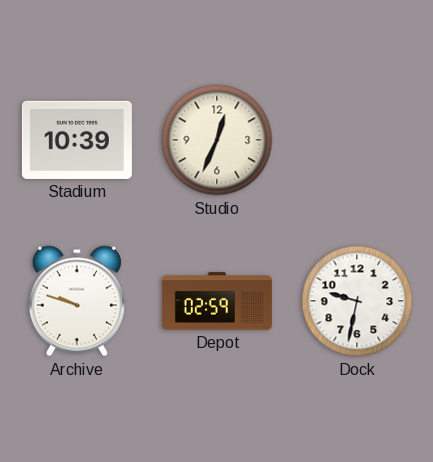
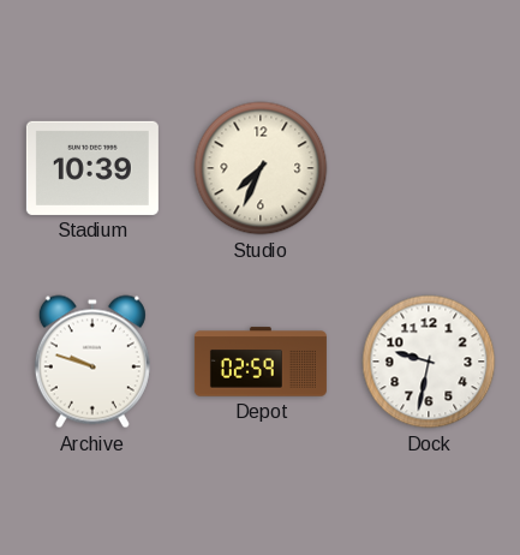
Studio: 12:34 -> 7:34 (261, 168)
